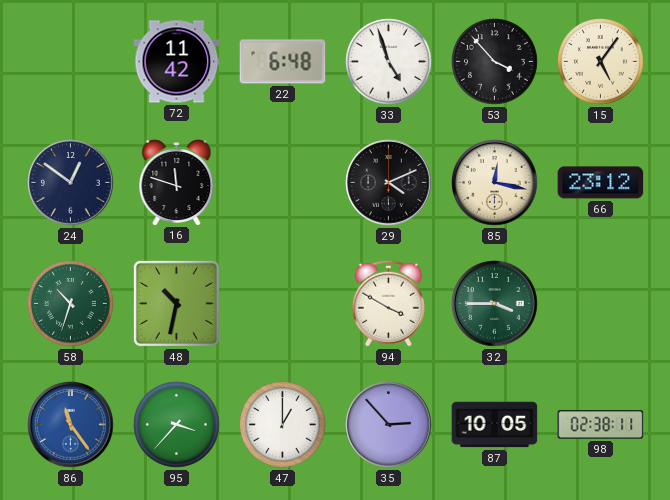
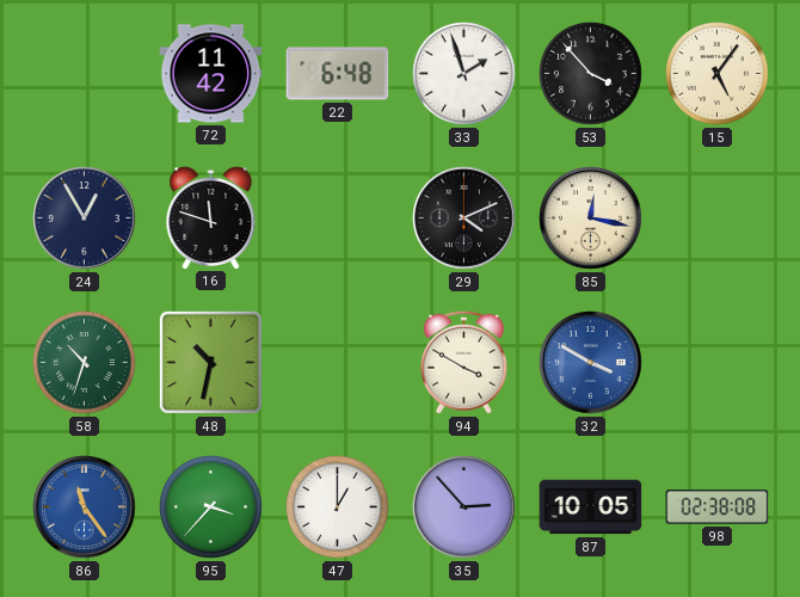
33: 4:57 -> 1:57 (464, 74)
24: 12:51 -> 12:55 (85, 219)
66: 23:12 -> none (601, 183)
32: 3:45 -> 3:50 (591, 363)
32 dial: green -> blue (591, 363)
98: 02:38:11 -> 02:38:08 (718, 507)
